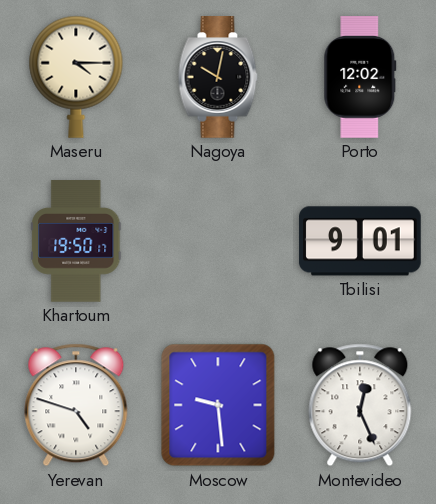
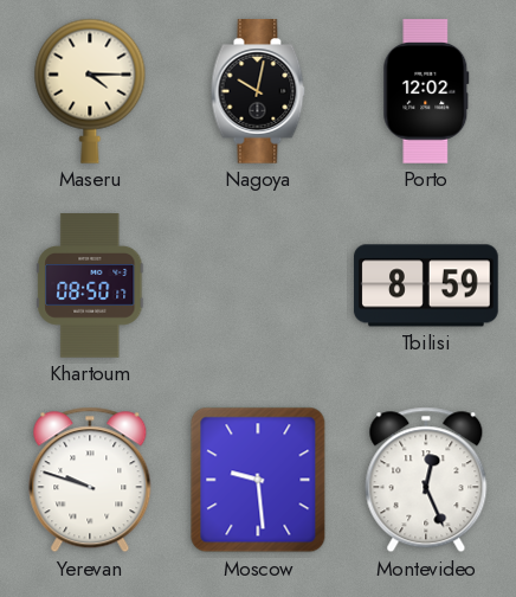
Khartoum: 19:50 -> 08:50 (90, 285)
Tbilisi: 9:01 -> 8:59 (426, 285)
Yerevan: 4:48 -> 9:48 (90, 480)
